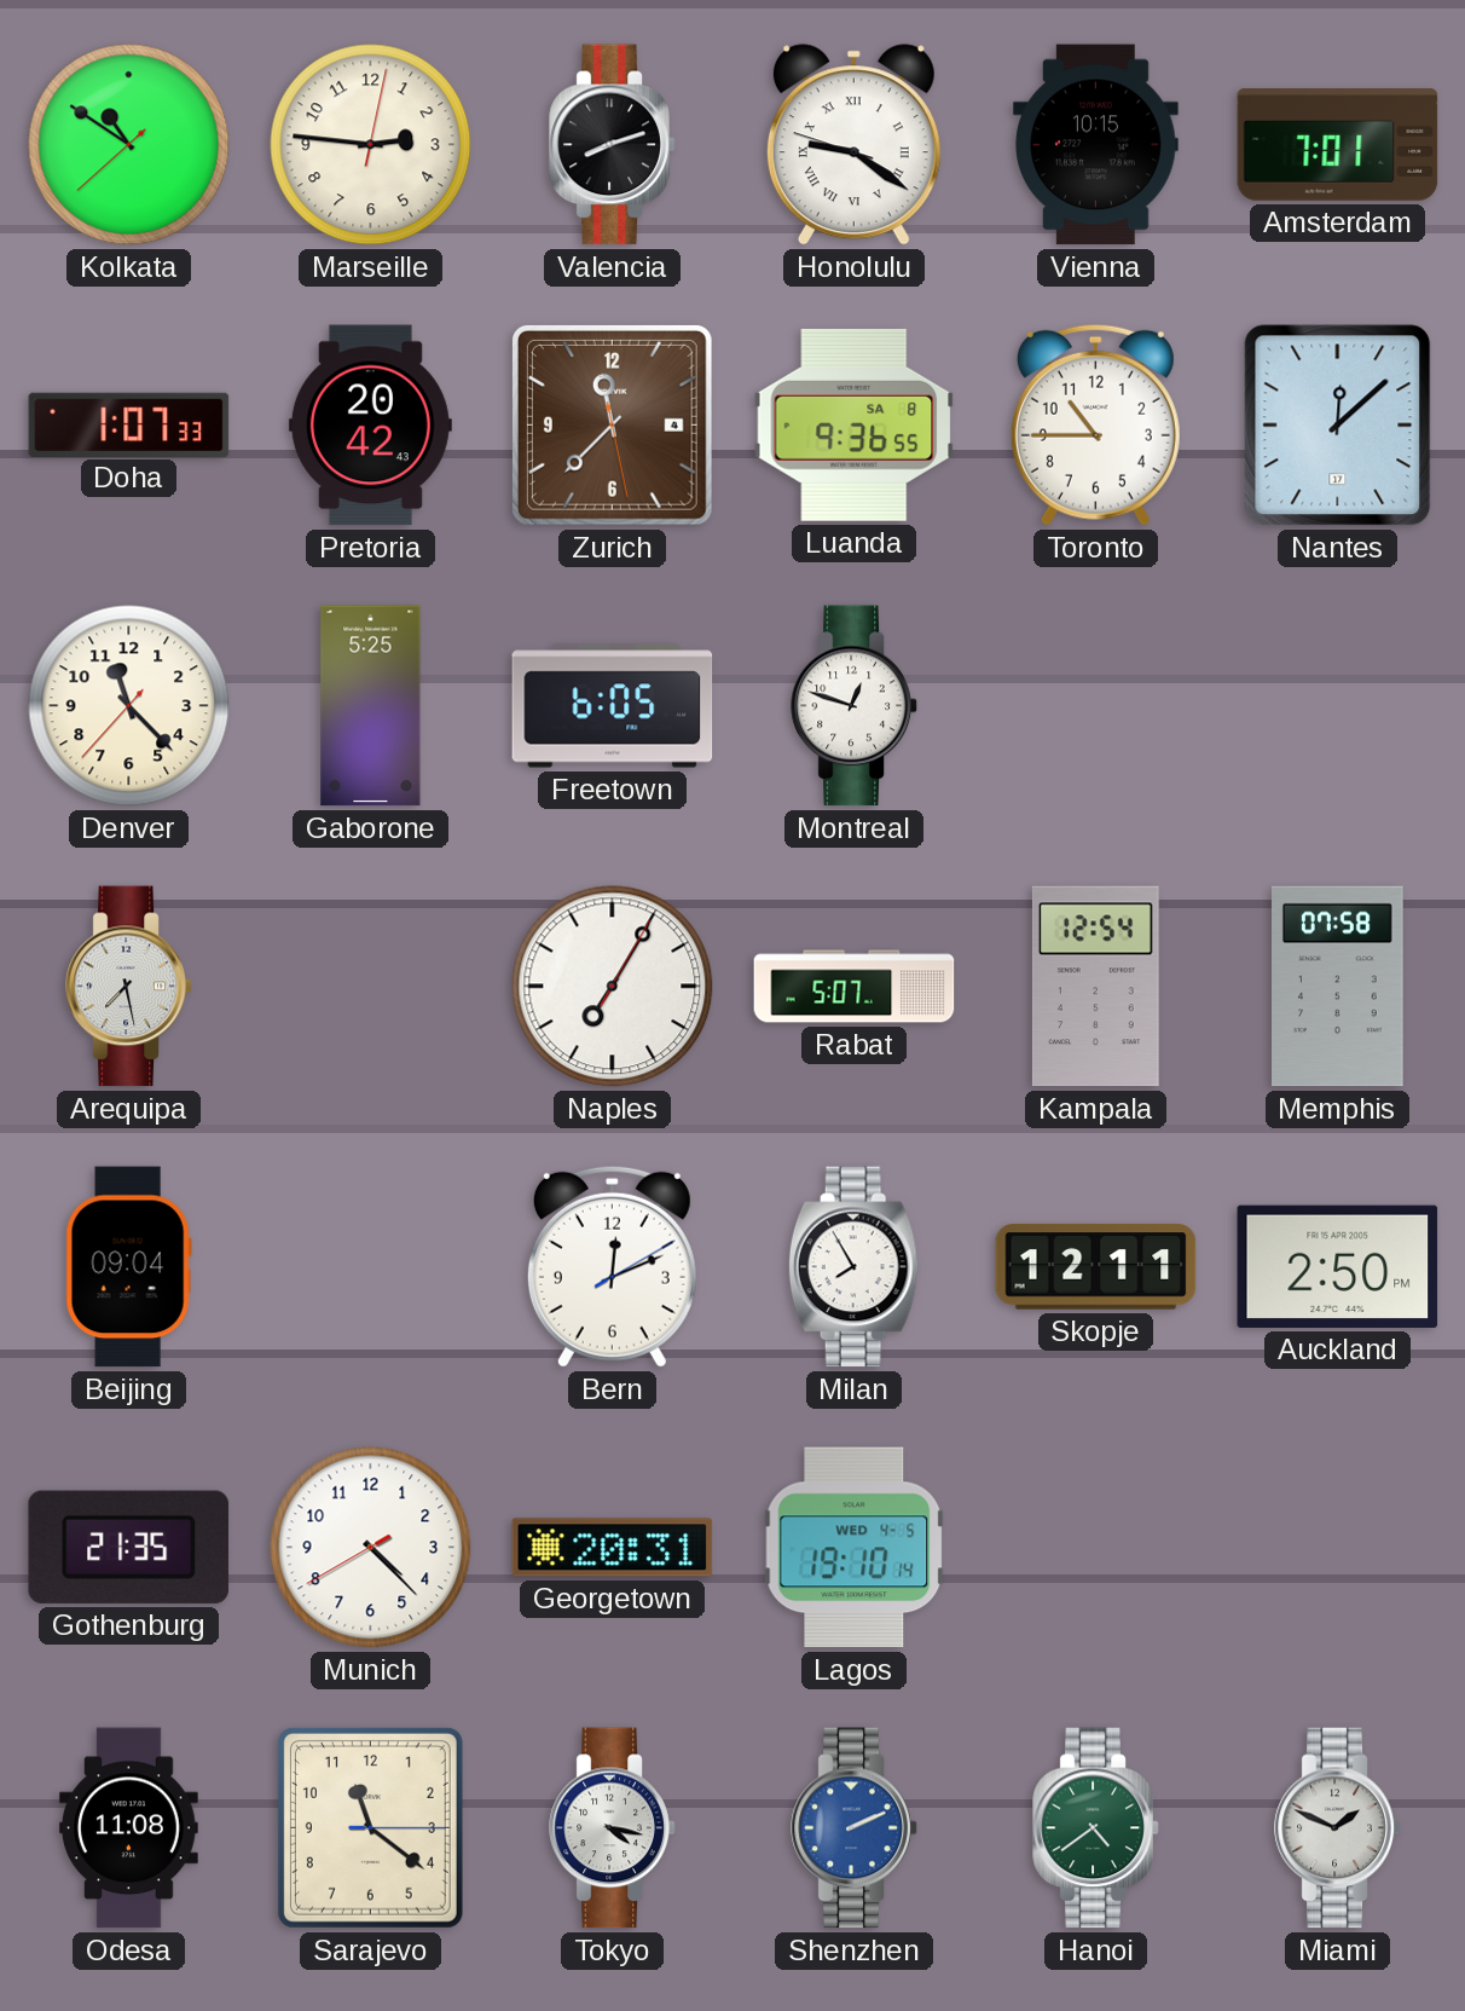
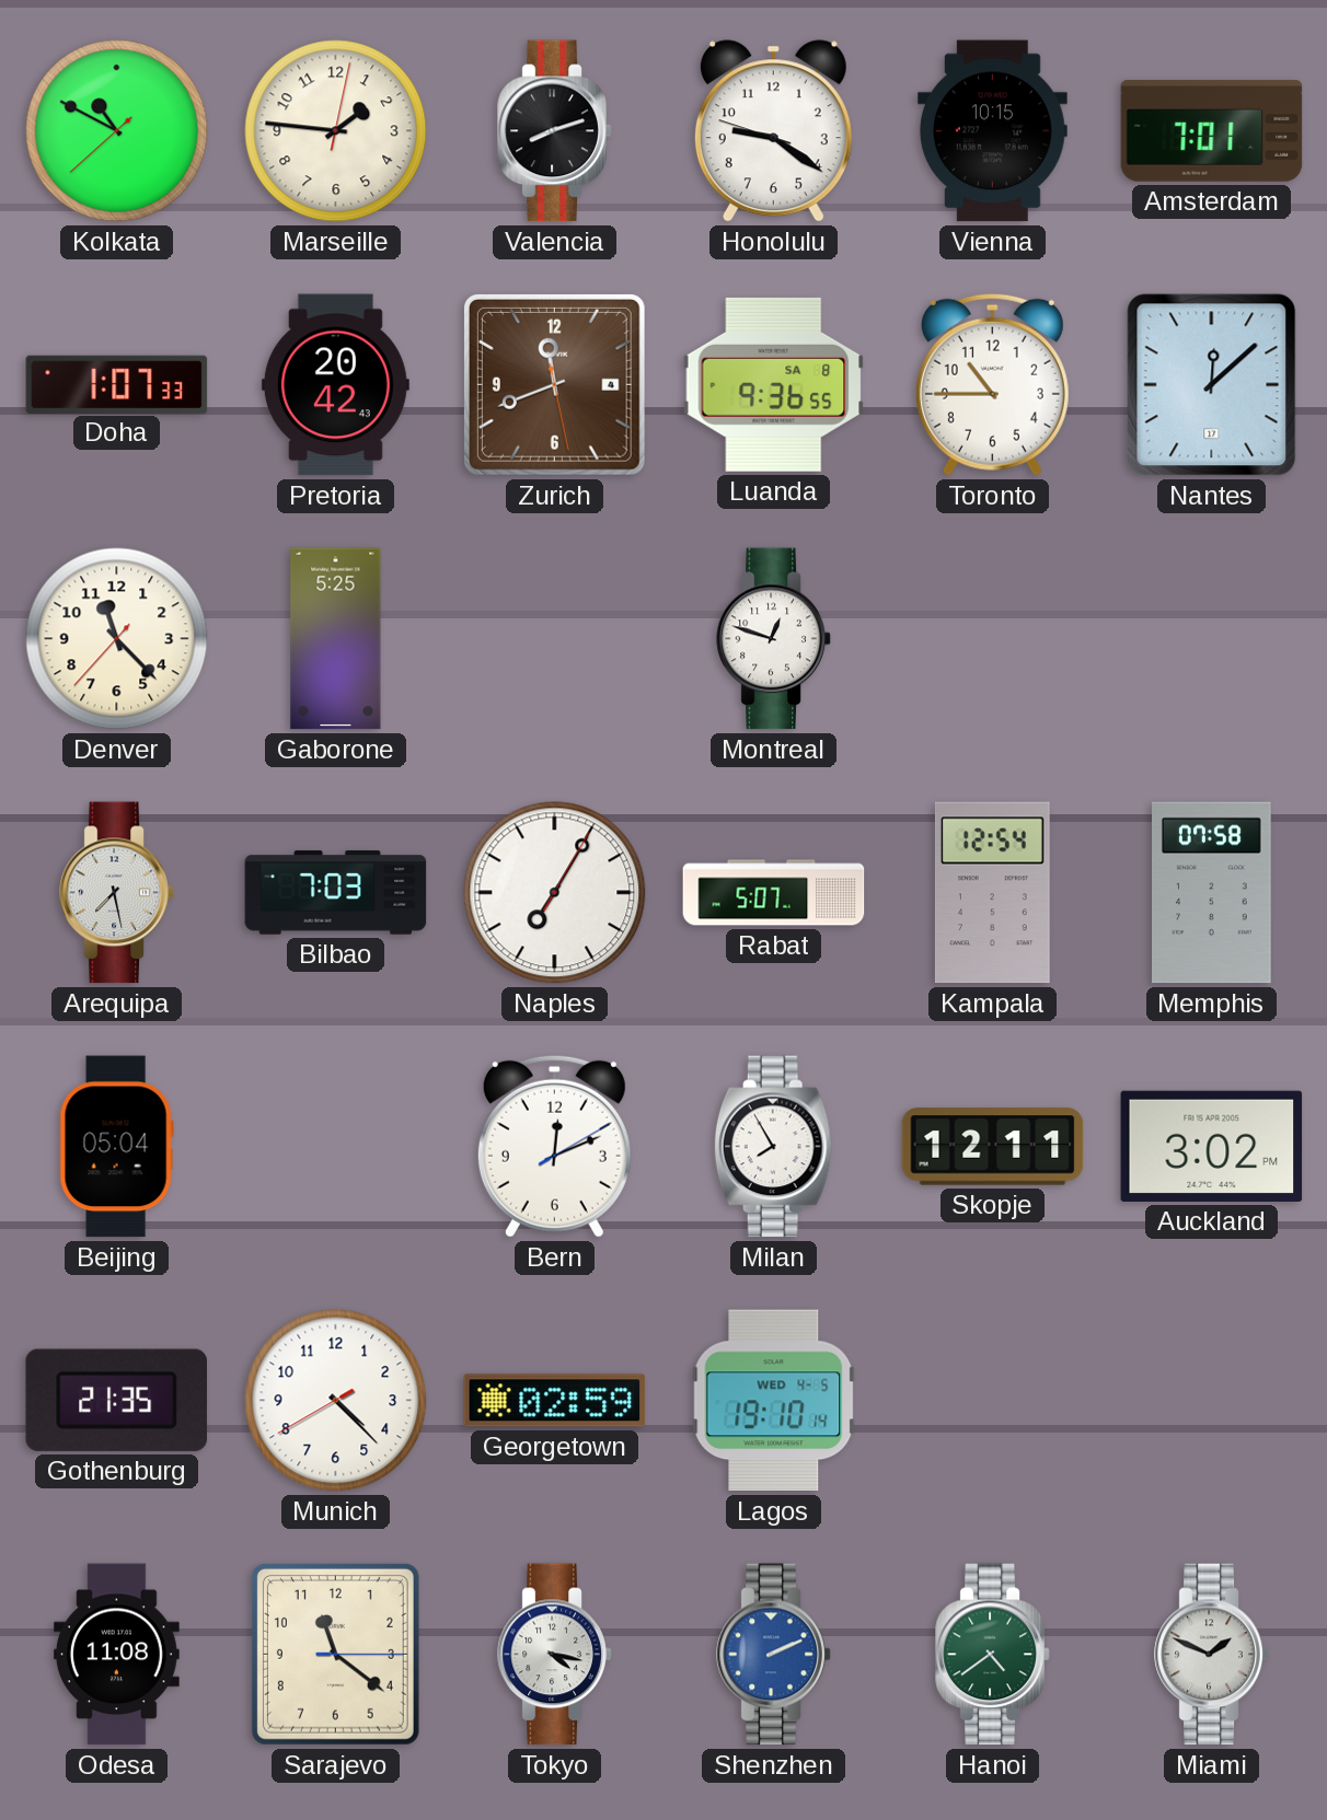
Kolkata: 10:50 -> 10:49 (117, 131)
Marseille: 2:46 -> 1:46 (336, 131)
Honolulu numerals: Roman -> Arabic (773, 131)
Zurich: 11:37 -> 11:41 (554, 384)
Freetown: 6:05 -> none (613, 706)
Bilbao: none -> 7:03 (336, 893)
Beijing: 09:04 -> 05:04 (116, 1147)
Auckland: 2:50 -> 3:02 (1212, 1146)
Georgetown: 20:31 -> 02:59 (555, 1401)
